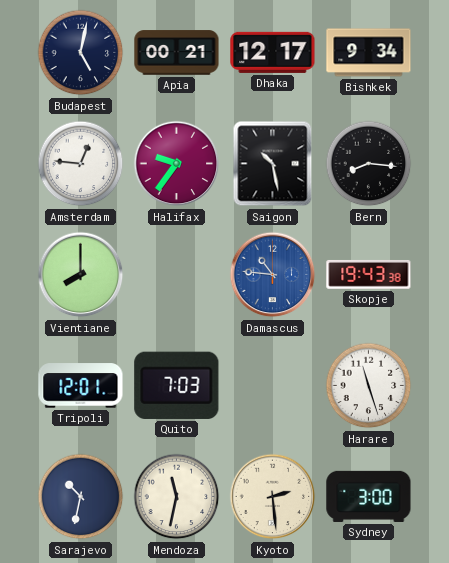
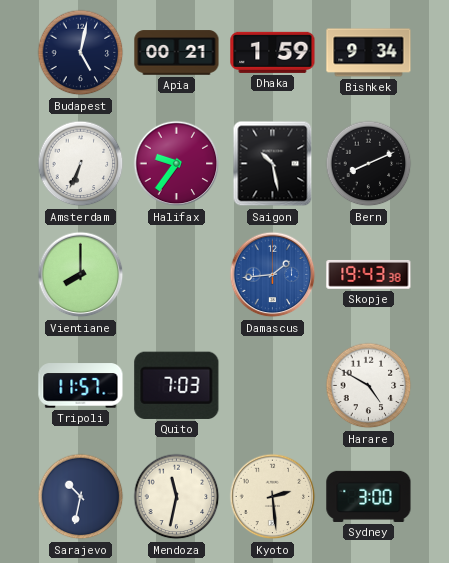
Dhaka: 12:17 -> 1:59 (273, 52)
Amsterdam: 12:46 -> 6:34 (81, 164)
Bern: 8:16 -> 8:11 (369, 164)
Damascus: 10:46 -> 1:44 (273, 275)
Tripoli: 12:01 -> 11:57 (81, 386)
Harare: 11:27 -> 4:50 (369, 386)
